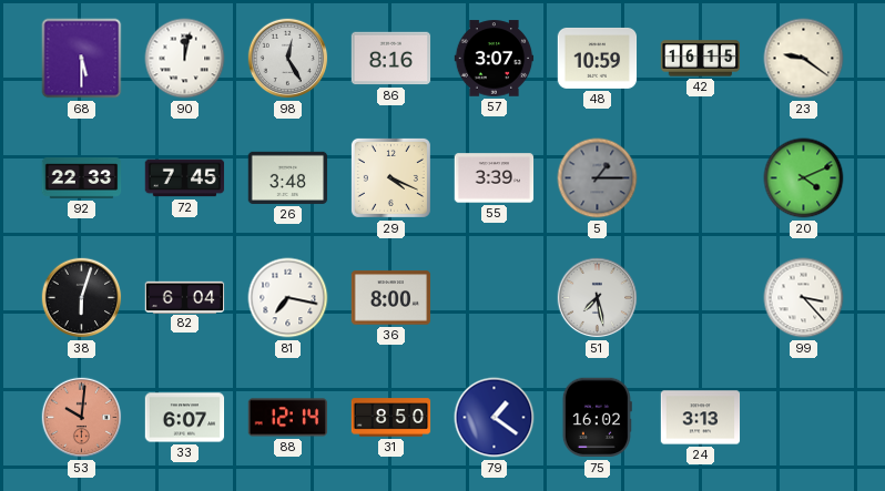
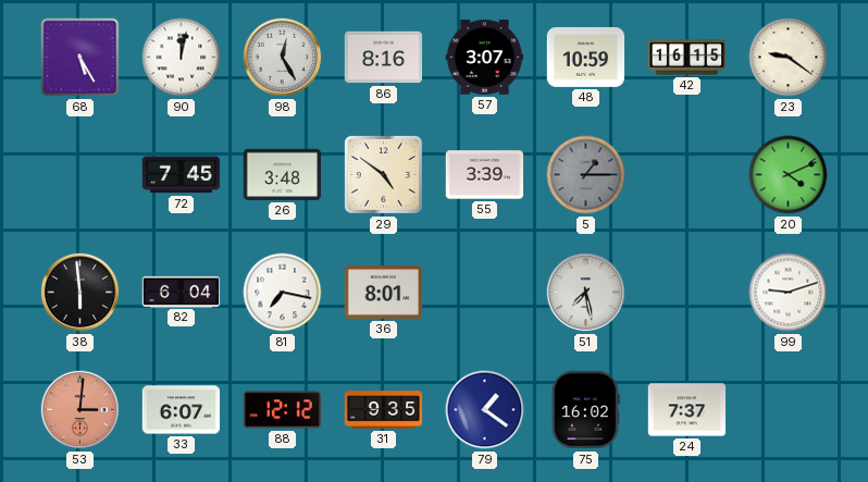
68: 5:30 -> 5:25 (80, 58)
92: 22:33 -> none (82, 178)
29: 4:19 -> 4:51 (383, 174)
38: 6:03 -> 5:59 (80, 293)
36: 8:00 -> 8:01 (384, 293)
99: 3:23 -> 9:12 (789, 293)
53: 10:01 -> 3:01 (80, 410)
88: 12:14 -> 12:12 (283, 410)
31: 8:50 -> 9:35 (384, 410)
24: 3:13 -> 7:37 (687, 410)
